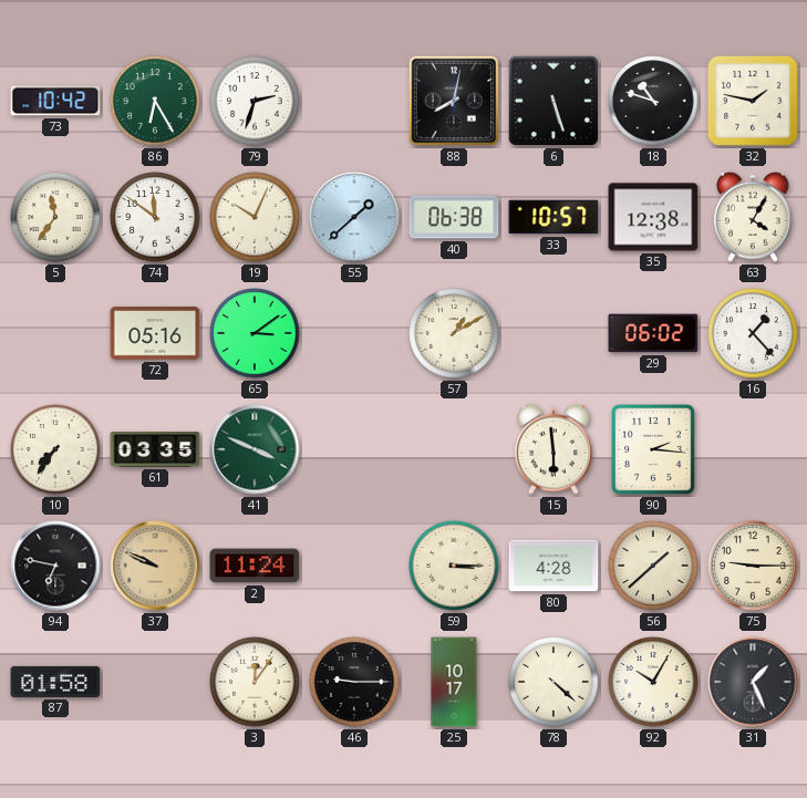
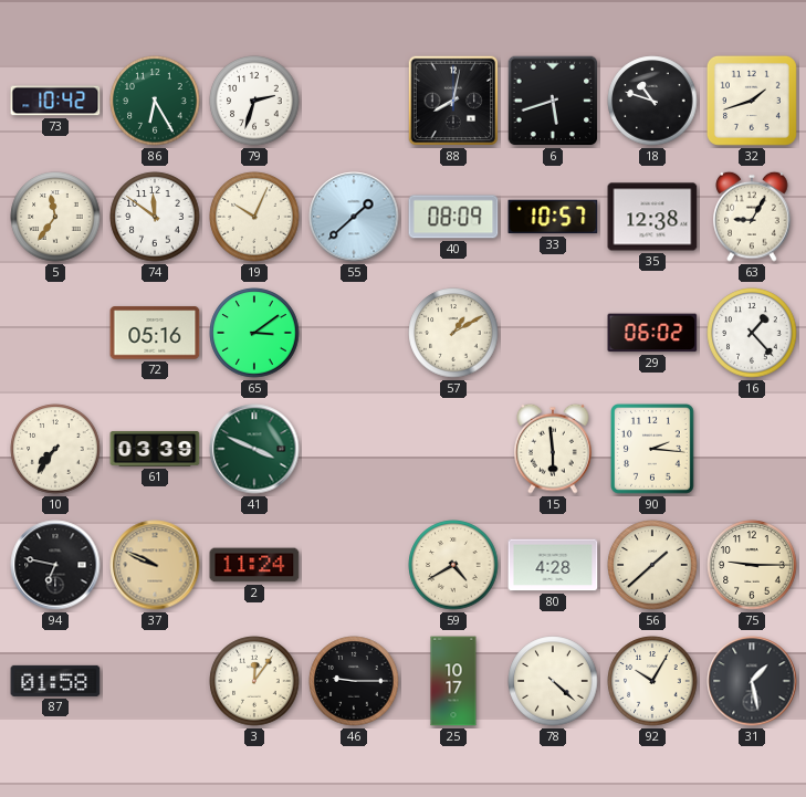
6: 5:27 -> 5:42 (553, 101)
32: 1:47 -> 1:42 (752, 101)
40: 06:38 -> 08:09 (453, 217)
63: 4:05 -> 9:05 (752, 217)
61: 03:35 -> 03:39 (155, 449)
59: 3:15 -> 4:40 (453, 565)
31: 1:26 -> 1:28 (752, 681)
